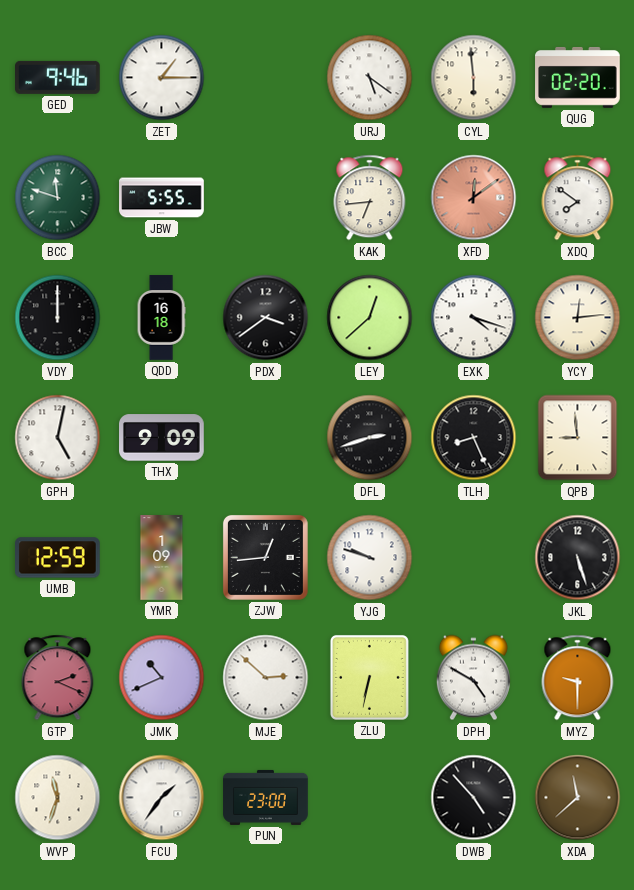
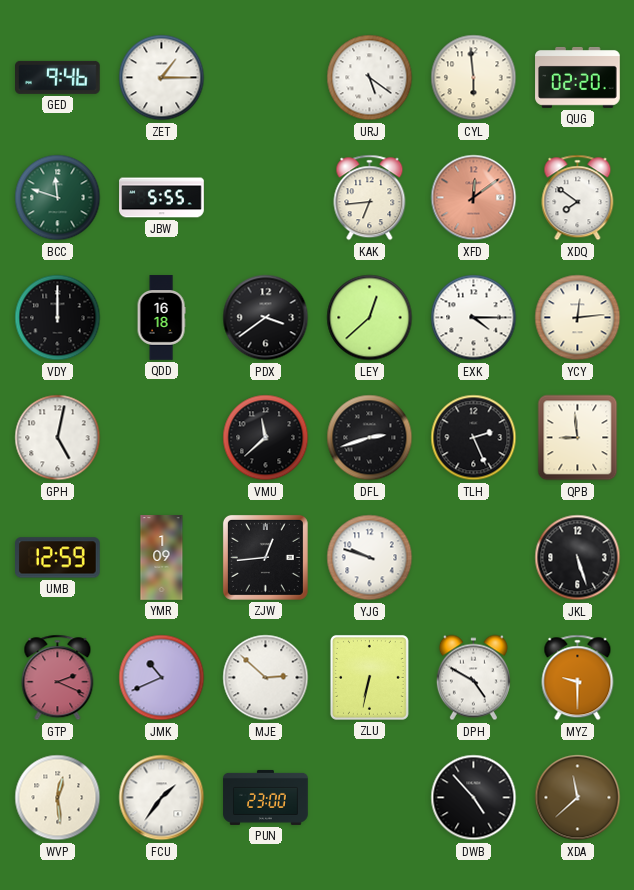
EXK: 4:18 -> 4:15 (474, 318)
THX: 9:09 -> none (162, 438)
VMU: none -> 11:38 (266, 438)
TLH: 8:26 -> 2:26 (474, 438)
WVP: 11:33 -> 12:29 (58, 798)
